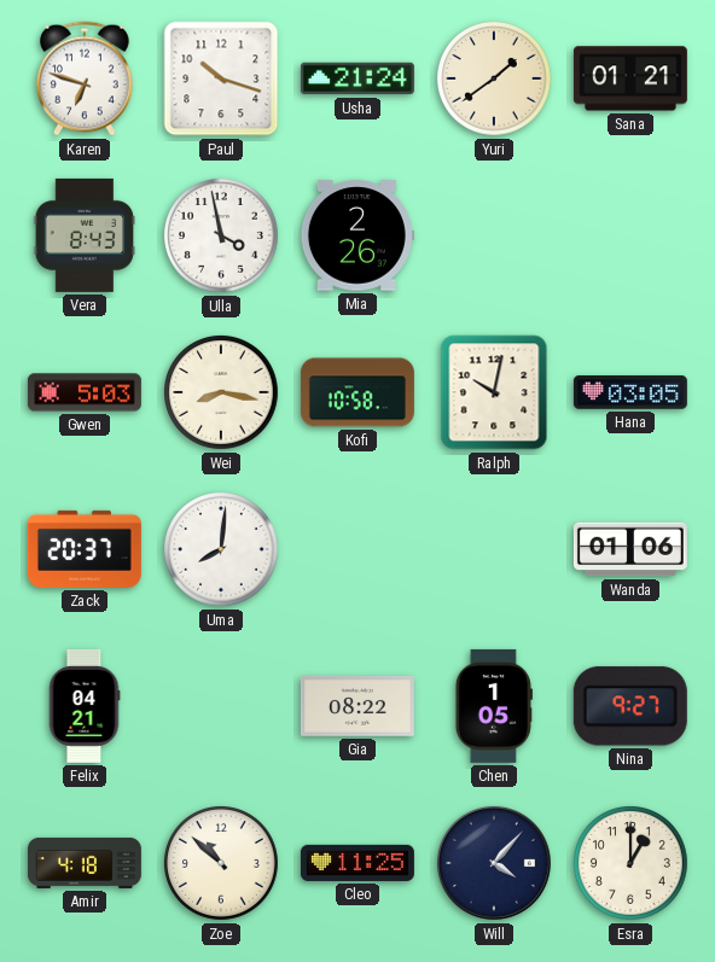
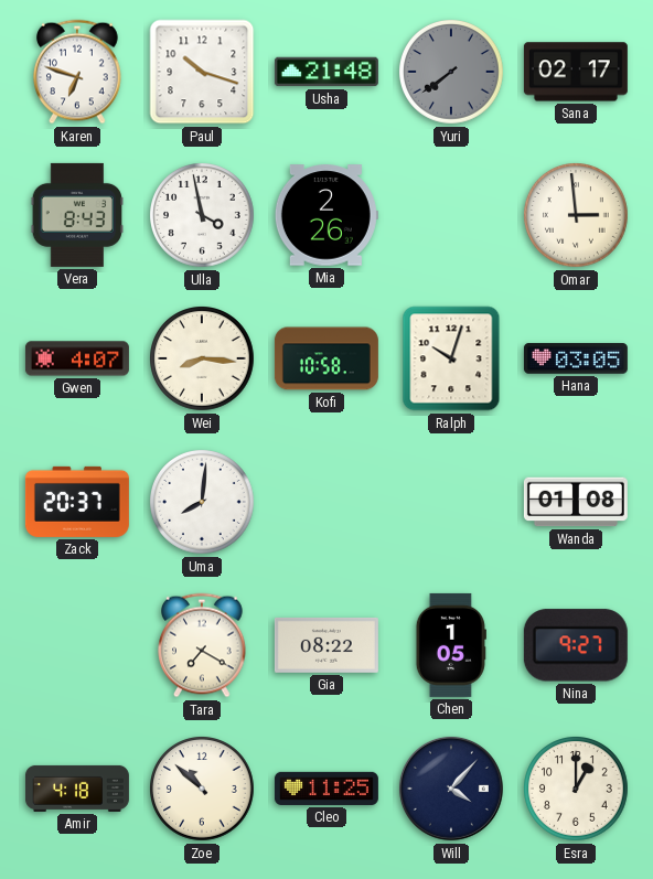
Usha: 21:24 -> 21:48 (326, 72)
Yuri: 1:39 -> 7:39 (452, 73)
Yuri dial: cream -> grey (452, 73)
Sana: 01:21 -> 02:17 (576, 72)
Omar: none -> 2:59 (577, 216)
Gwen: 5:03 -> 4:07 (77, 358)
Wei: 8:17 -> 8:16 (203, 360)
Ralph: 10:02 -> 10:03 (451, 358)
Wanda: 01:06 -> 01:08 (576, 502)
Felix: 04:21 -> none (85, 706)
Tara: none -> 7:20 (203, 645)
